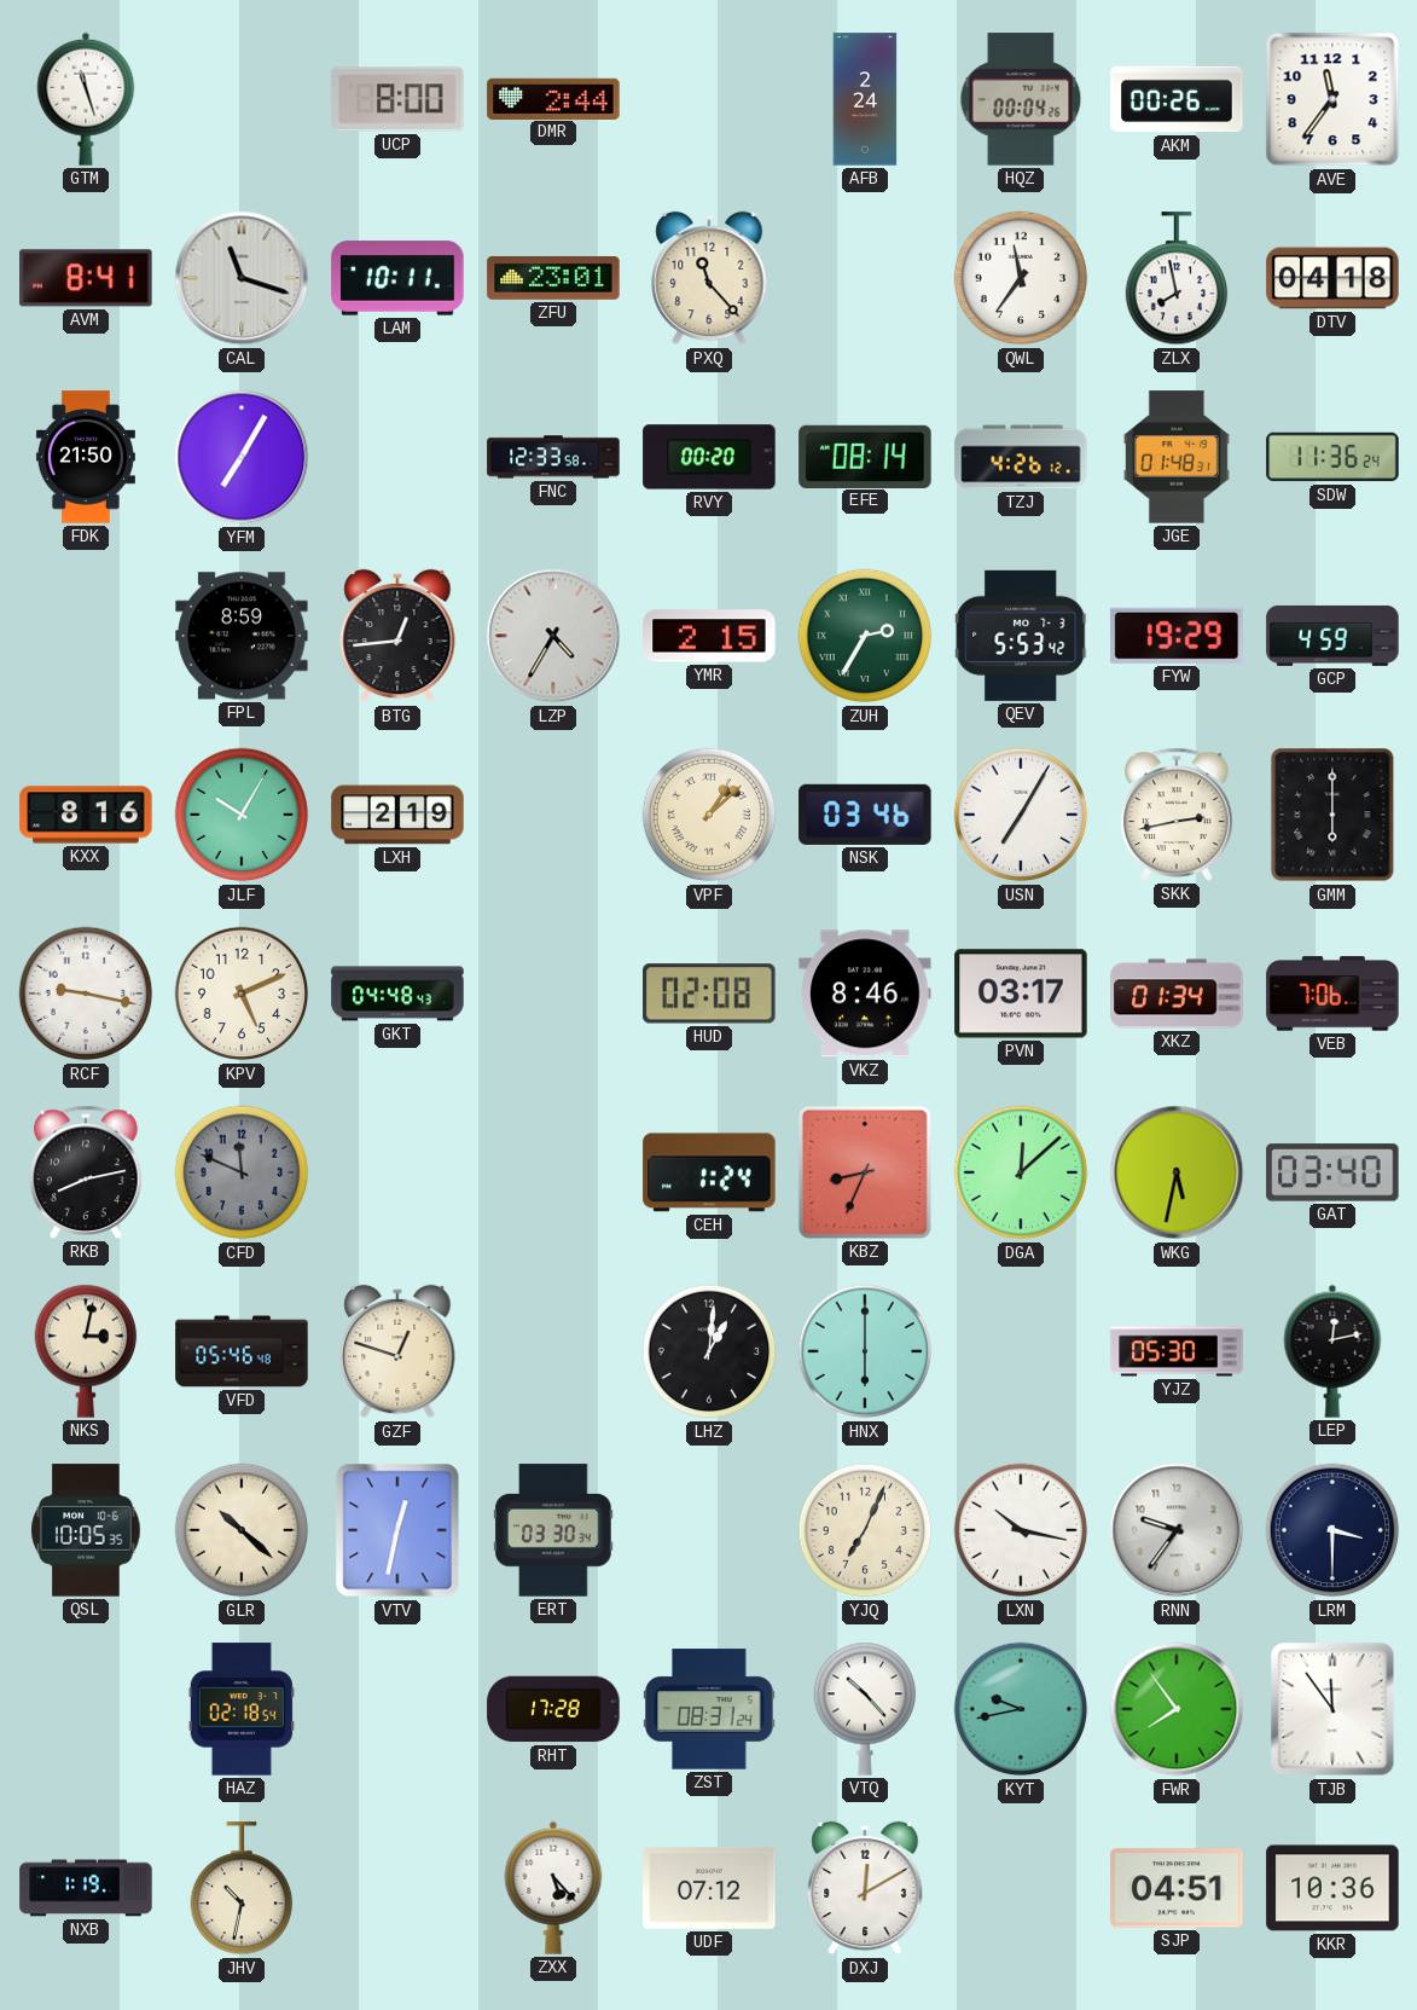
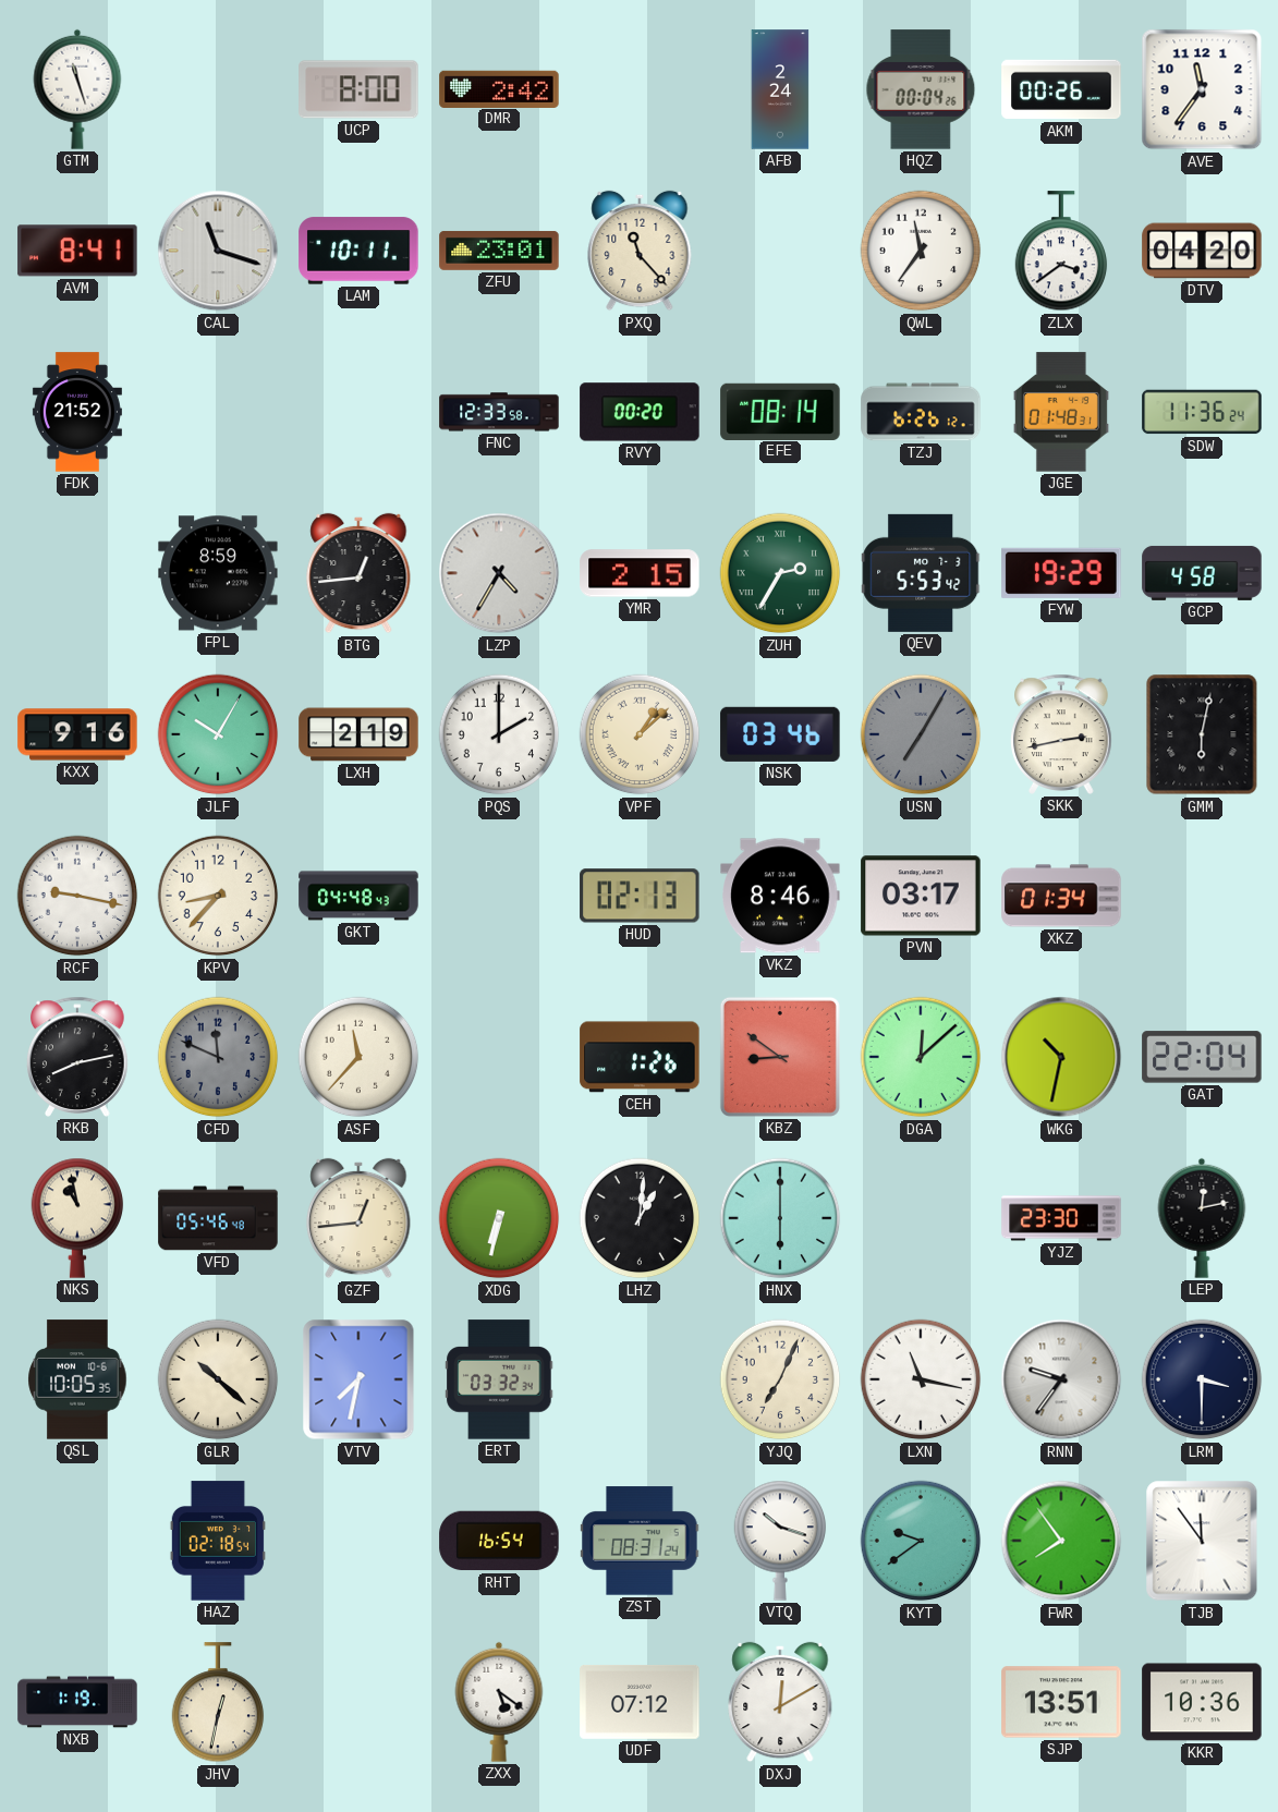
DMR: 2:44 -> 2:42 (499, 88)
ZLX: 7:58 -> 3:39 (1061, 252)
DTV: 04:18 -> 04:20 (1202, 251)
FDK: 21:50 -> 21:52 (77, 412)
YFM: 7:05 -> none (242, 457)
TZJ: 4:26 -> 6:26 (921, 412)
GCP: 4:59 -> 4:58 (1202, 573)
KXX: 8:16 -> 9:16 (77, 734)
PQS: none -> 2:00 (499, 734)
USN dial: white -> grey (921, 734)
GMM: 6:00 -> 6:02 (1202, 734)
KPV: 5:11 -> 8:37 (218, 896)
HUD: 02:08 -> 02:13 (640, 896)
VEB: 7:06 -> none (1332, 994)
ASF: none -> 11:37 (358, 1057)
CEH: 1:24 -> 1:26 (640, 1057)
KBZ: 8:34 -> 8:51 (780, 1057)
WKG: 5:32 -> 10:32 (1061, 1057)
GAT: 03:40 -> 22:04 (1202, 1057)
NKS: 3:02 -> 10:58 (77, 1218)
GZF: 12:48 -> 12:44 (358, 1218)
XDG: none -> 6:32 (499, 1218)
YJZ: 05:30 -> 23:30 (1061, 1218)
VTV: 12:32 -> 7:32 (358, 1379)
ERT: 03:30 -> 03:32 (499, 1379)
LXN: 10:17 -> 11:17 (921, 1379)
RHT: 17:28 -> 16:54 (499, 1541)
VTQ: 10:23 -> 10:18 (780, 1541)
KYT: 9:43 -> 9:39 (921, 1541)
JHV: 10:32 -> 12:32 (218, 1703)
ZXX: 5:23 -> 5:21 (499, 1702)
SJP: 04:51 -> 13:51 (1061, 1702)
